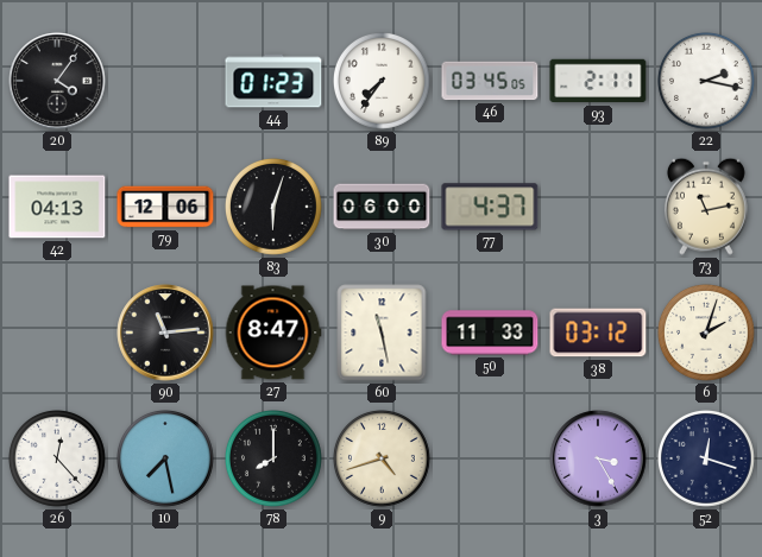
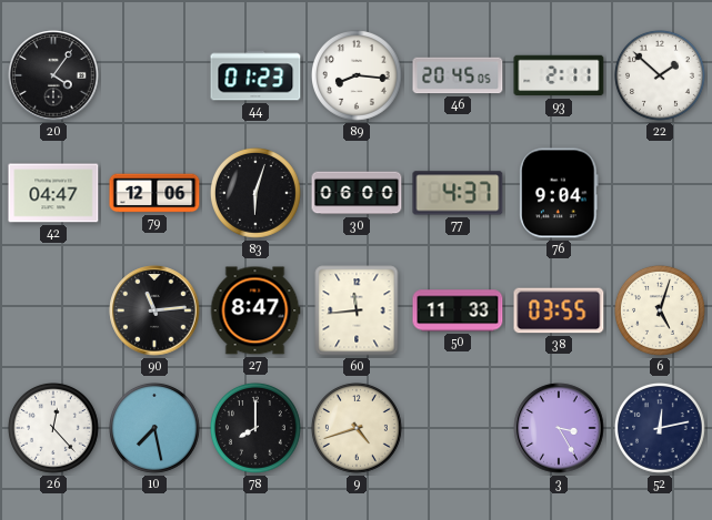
89: 7:36 -> 8:16 (358, 77)
46: 03:45 -> 20:45 (458, 75)
22: 2:17 -> 1:52 (661, 77)
42: 04:13 -> 04:47 (53, 193)
76: none -> 9:04 (560, 193)
73: 11:13 -> none (706, 207)
60: 11:28 -> 11:44 (357, 310)
38: 03:12 -> 03:55 (559, 310)
6: 2:03 -> 5:03 (661, 312)
52: 12:18 -> 12:13 (661, 429)
